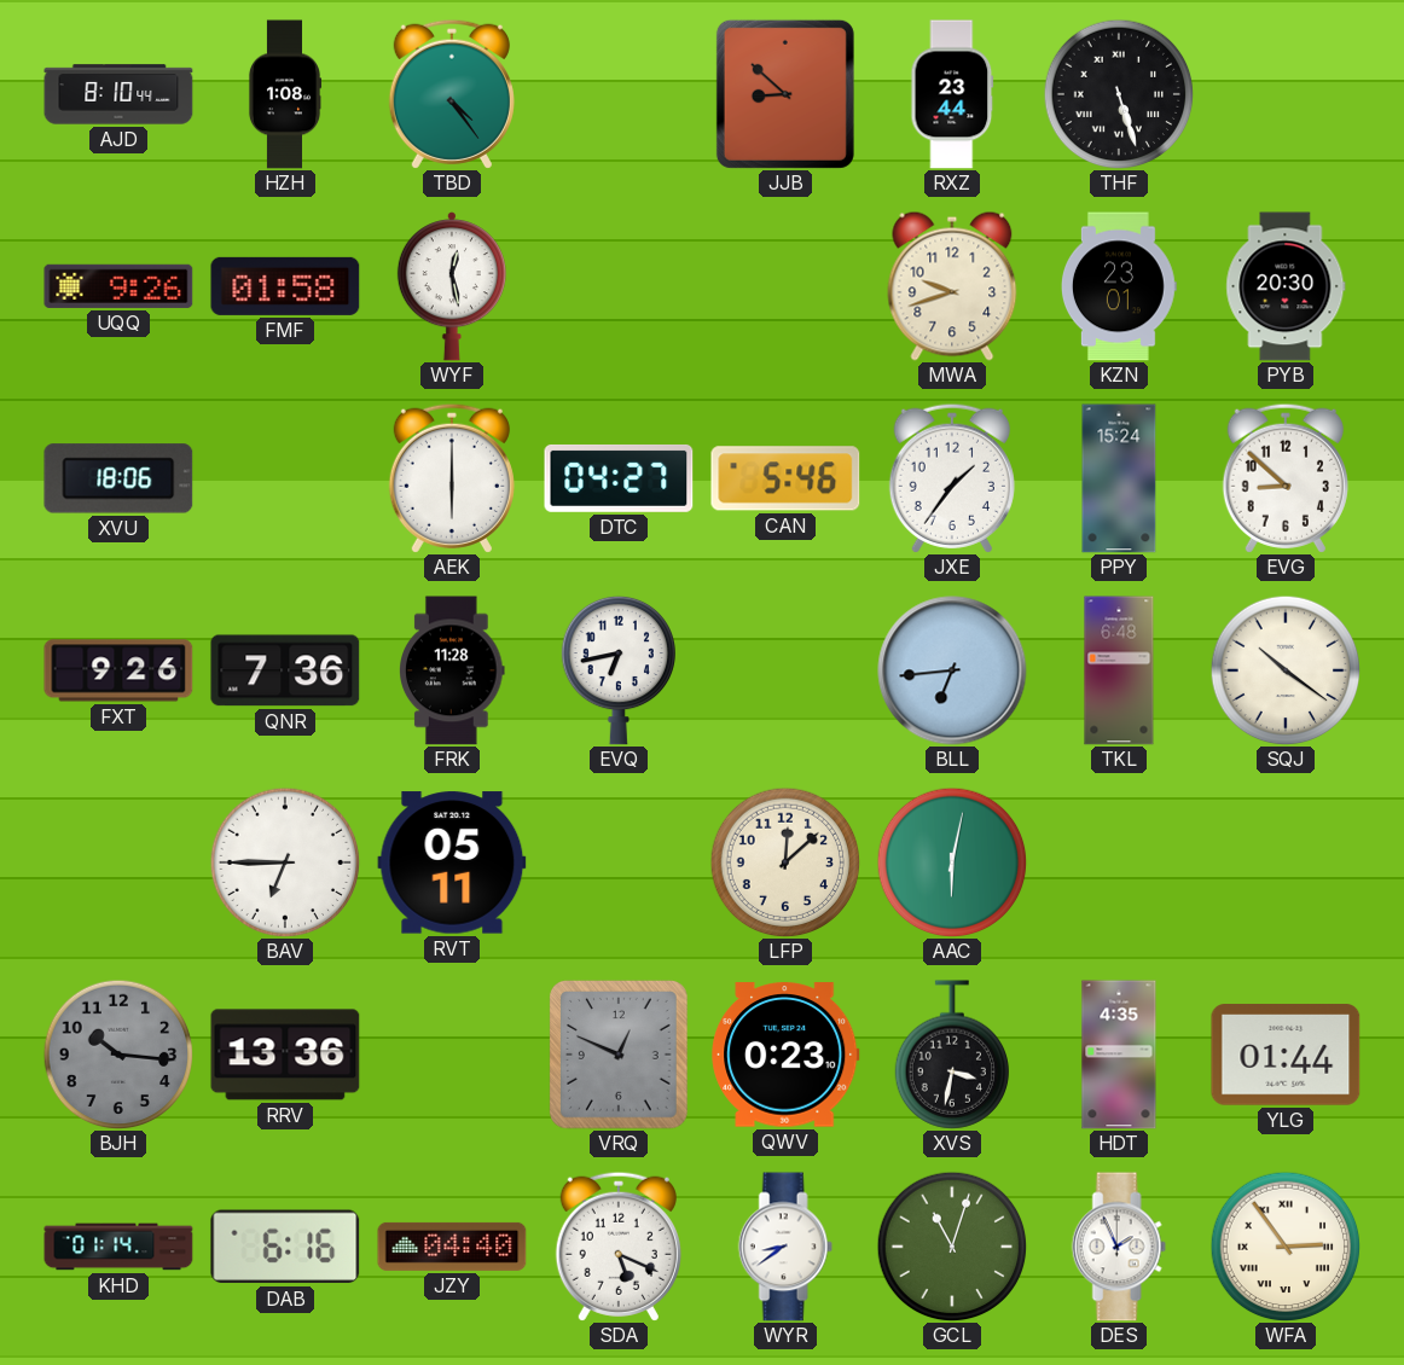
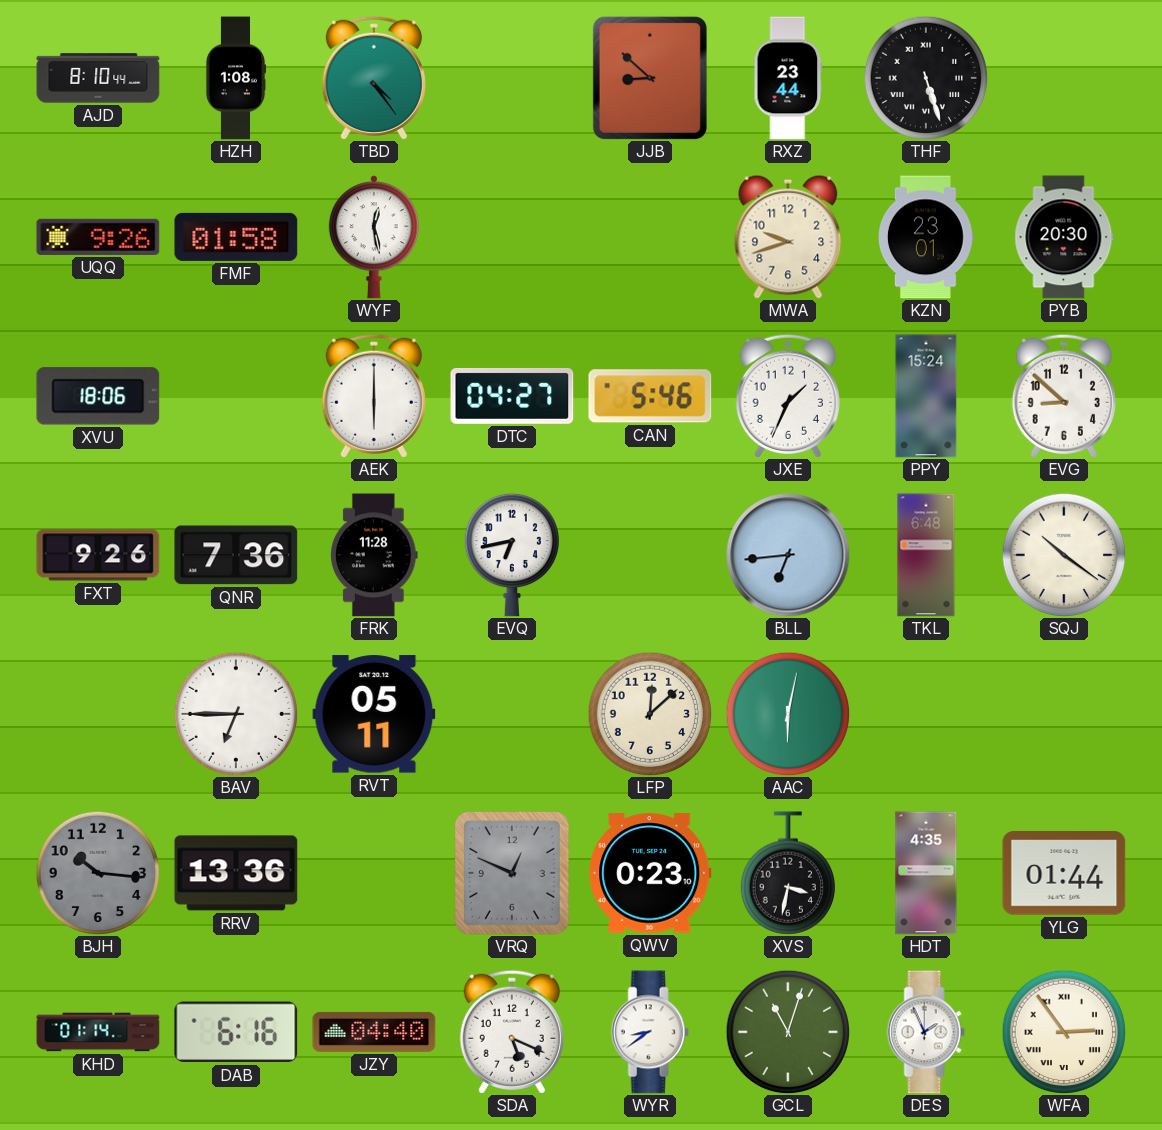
JXE: 1:36 -> 1:34 (788, 396)
